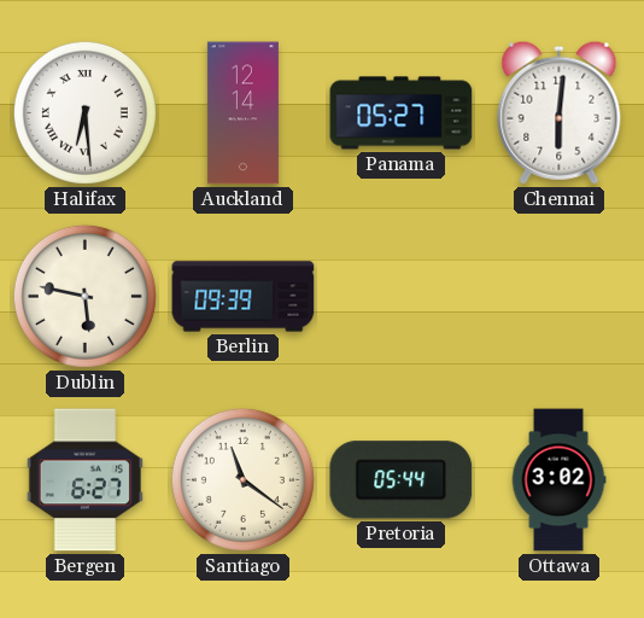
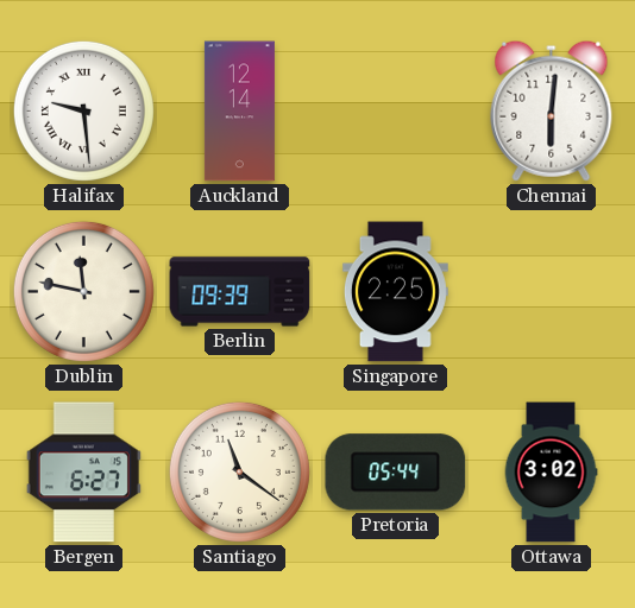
Halifax: 6:29 -> 9:29 (83, 110)
Panama: 05:27 -> none (402, 113)
Dublin: 5:47 -> 11:47 (83, 291)
Singapore: none -> 2:25 (395, 292)
